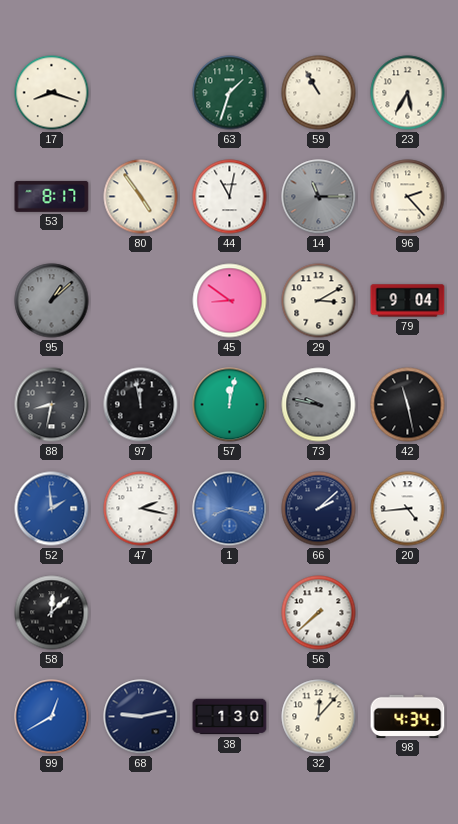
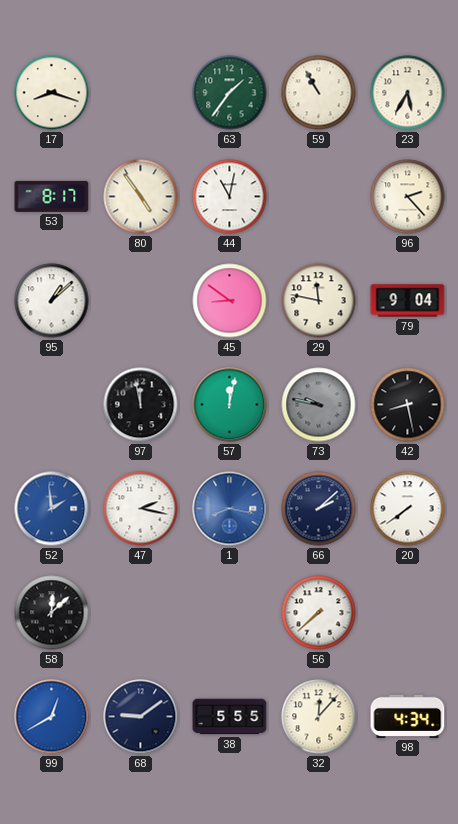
63: 1:33 -> 1:36 (230, 93)
14: 11:15 -> none (319, 197)
95 dial: grey -> white (52, 301)
29: 3:10 -> 11:47 (319, 301)
88: 8:32 -> none (52, 405)
42: 11:28 -> 8:28 (408, 405)
20: 4:44 -> 7:39 (408, 509)
68: 9:13 -> 9:09 (141, 717)
38: 1:30 -> 5:55 (230, 717)
